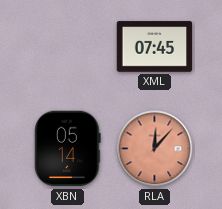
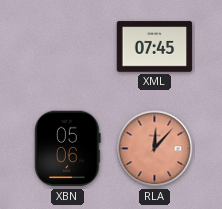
XBN: 05:14 -> 05:06 (68, 149)
